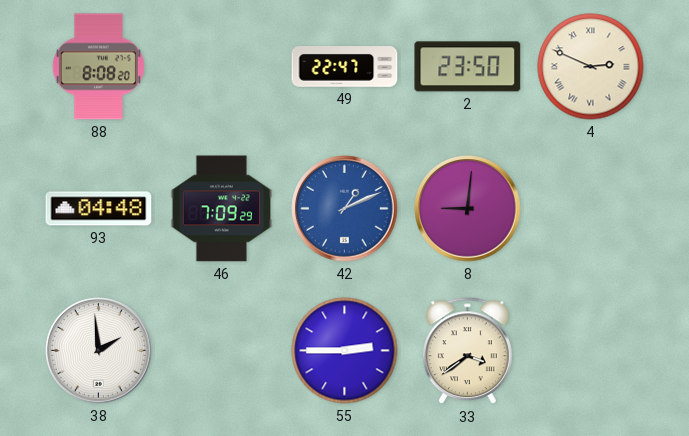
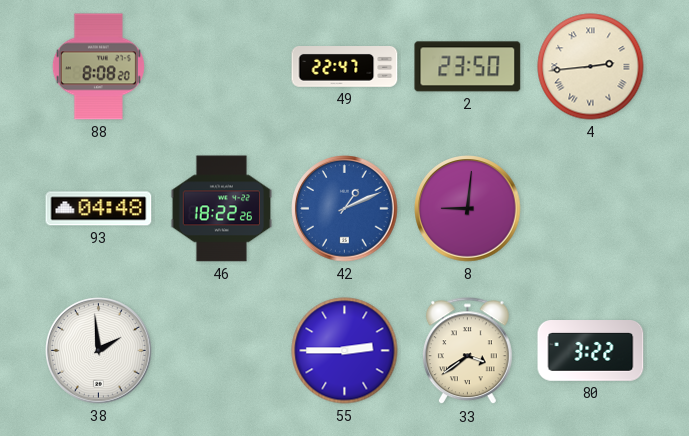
4: 2:49 -> 2:44 (591, 67)
46: 7:09 -> 18:22 (221, 209)
80: none -> 3:22 (591, 351)
